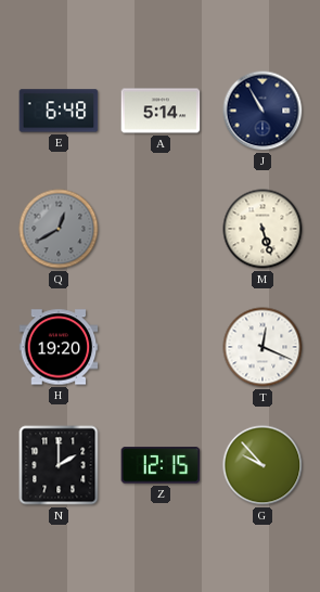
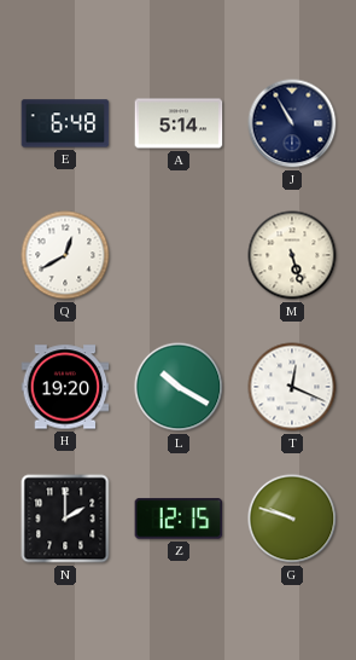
Q dial: grey -> white (65, 255)
L: none -> 10:20 (179, 387)
G: 9:53 -> 9:48 (292, 519)
